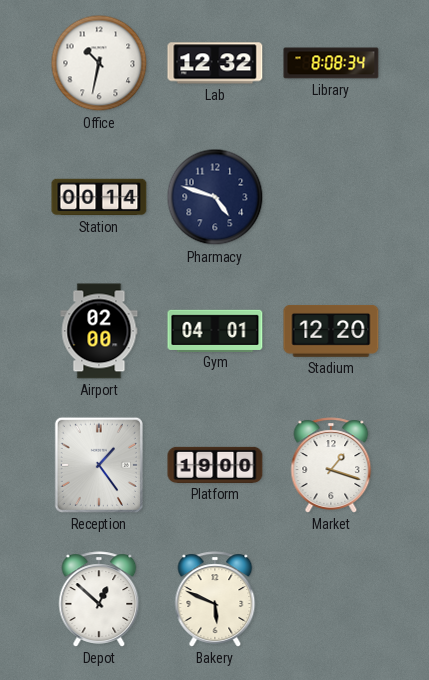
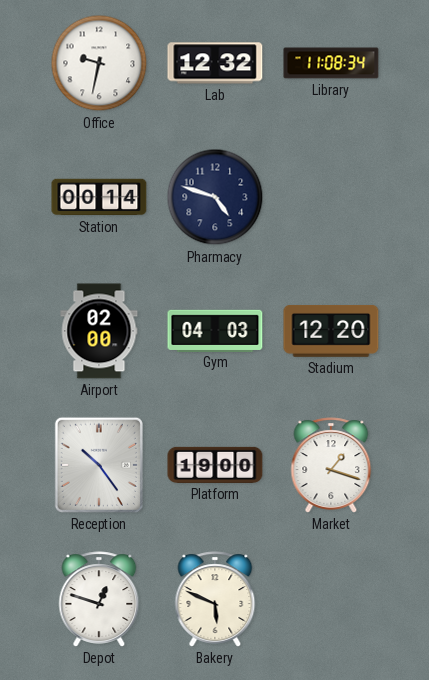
Office: 10:32 -> 9:32 (99, 63)
Library: 8:08 -> 11:08 (331, 63)
Gym: 04:01 -> 04:03 (215, 330)
Reception: 1:24 -> 10:24 (99, 465)
Depot: 12:52 -> 12:48 (99, 599)
